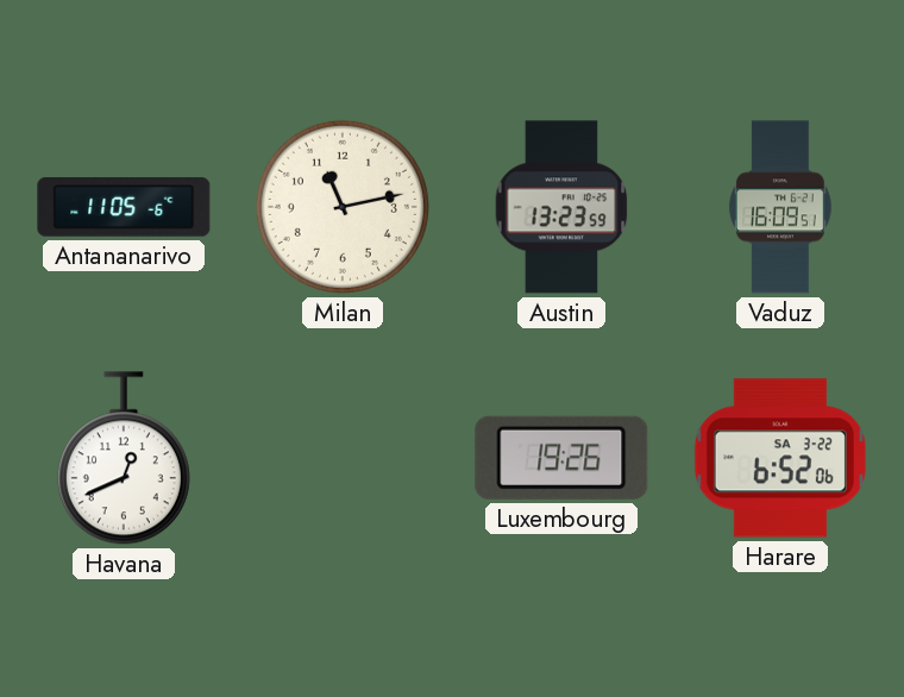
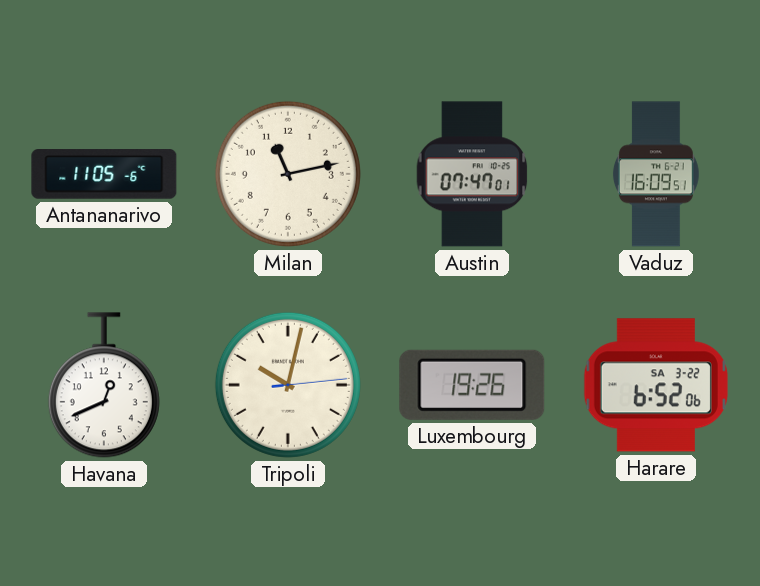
Austin: 13:23 -> 07:47 (472, 174)
Tripoli: none -> 10:02 (288, 385)
